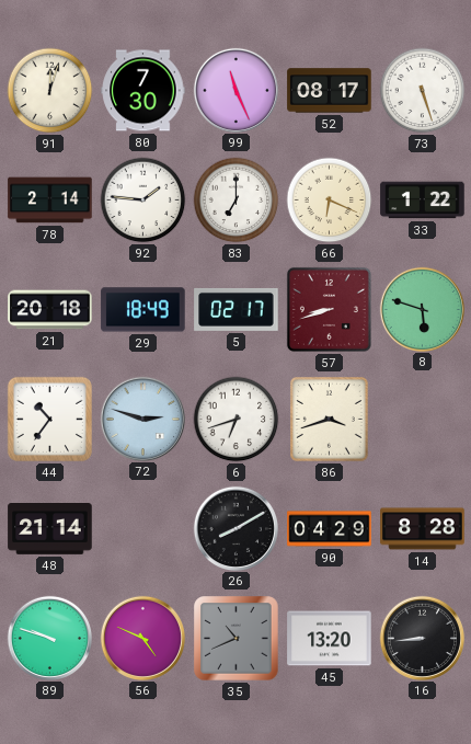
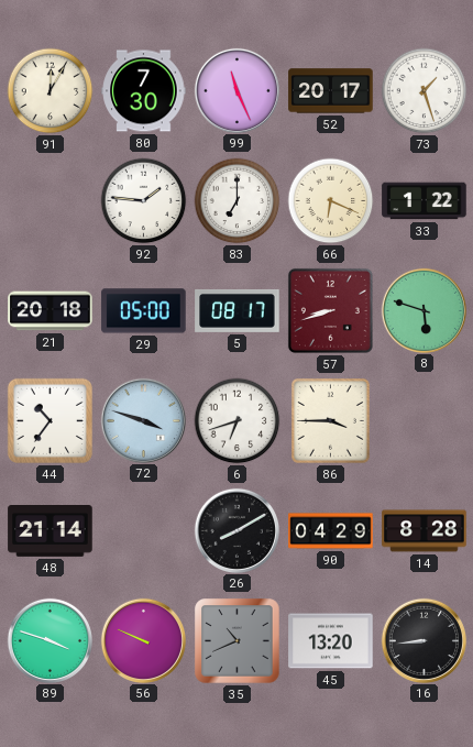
91: 12:03 -> 12:05 (51, 91)
52: 08:17 -> 20:17 (331, 91)
73: 5:27 -> 1:27 (425, 91)
78: 2:14 -> none (50, 201)
29: 18:49 -> 05:00 (144, 311)
5: 02:17 -> 08:17 (238, 310)
72: 2:48 -> 3:48 (143, 420)
86: 3:42 -> 3:45 (330, 421)
89: 9:48 -> 3:48 (50, 640)
56: 4:49 -> 9:49 (143, 640)
